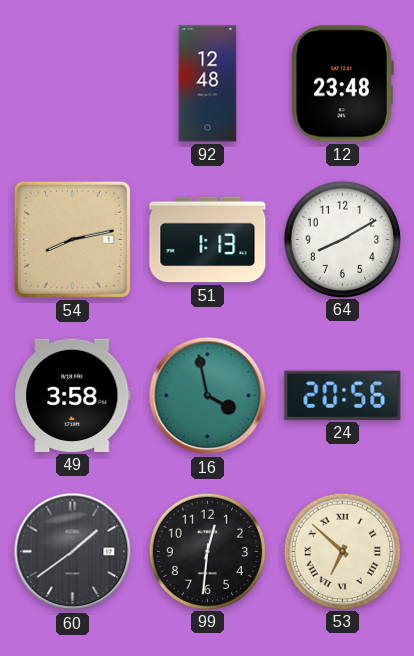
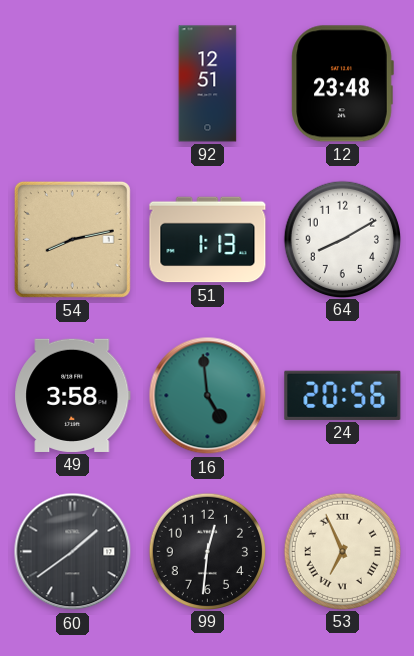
92: 12:48 -> 12:51 (208, 84)
16: 3:58 -> 4:59 (208, 396)
53: 6:52 -> 6:56 (342, 551)
